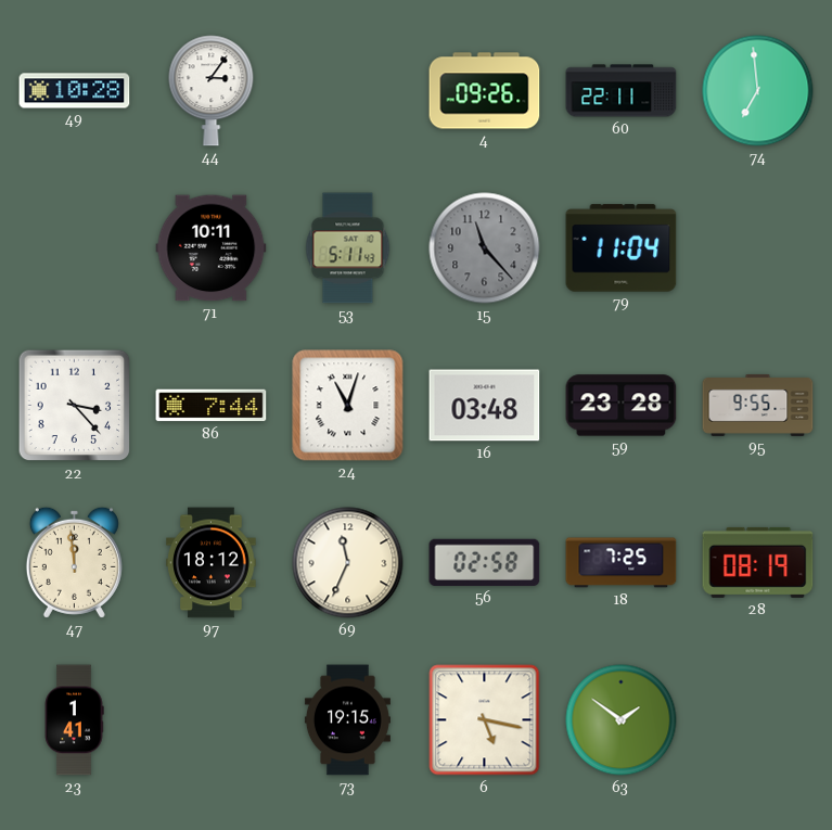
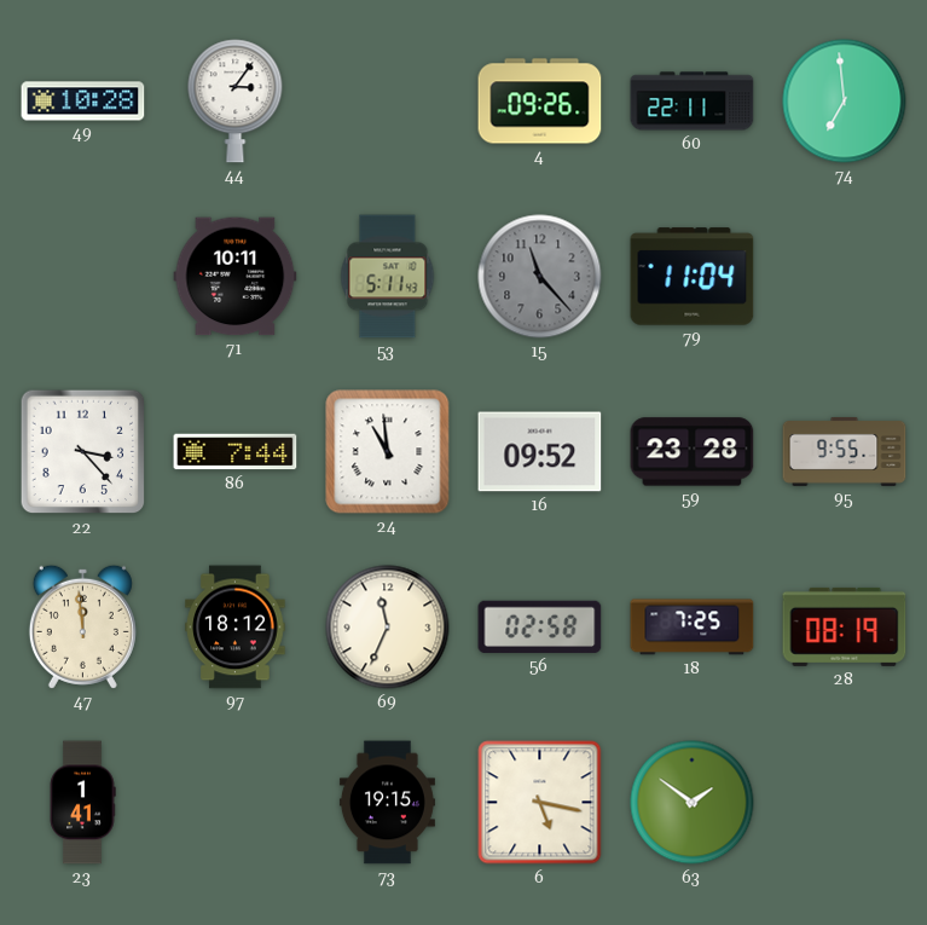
24: 11:03 -> 10:59 (388, 452)
16: 03:48 -> 09:52 (540, 452)
